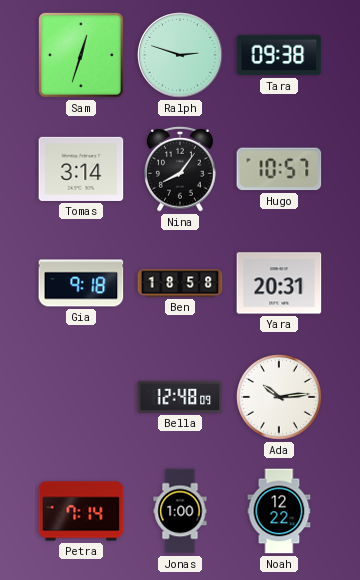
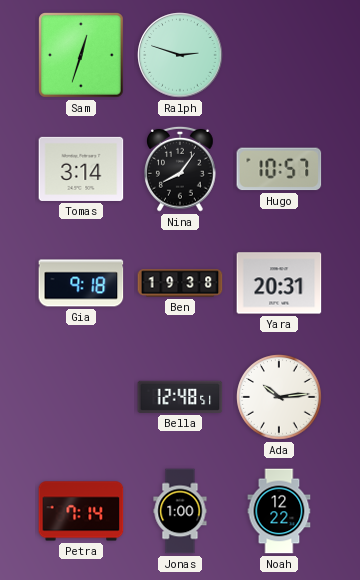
Tara: 09:38 -> none (279, 55)
Ben: 18:58 -> 19:38 (180, 283)
Bella: 12:48:09 -> 12:48:51 (180, 397)
